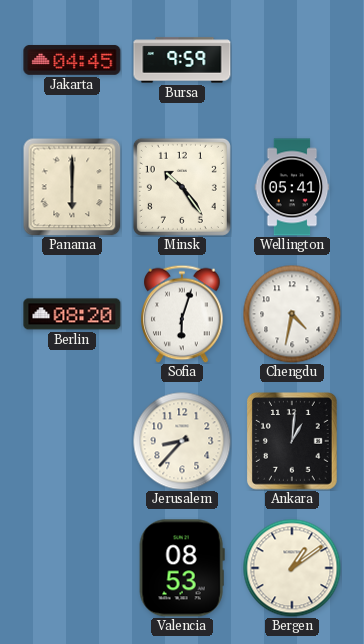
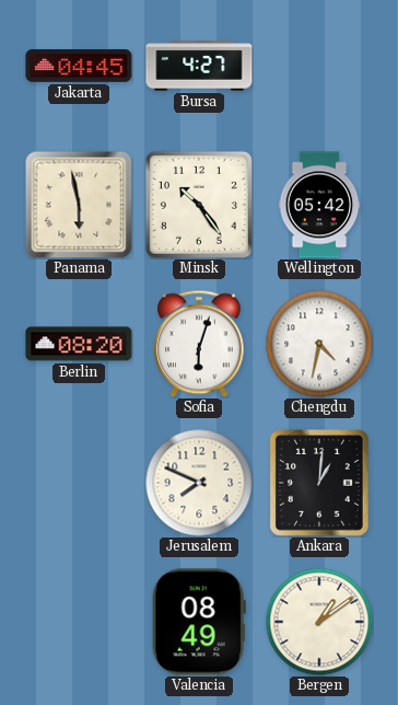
Bursa: 9:59 -> 4:27 (199, 66)
Panama: 6:00 -> 5:58 (79, 205)
Wellington: 05:41 -> 05:42 (319, 205)
Jerusalem: 8:37 -> 7:49 (199, 483)
Valencia: 08:53 -> 08:49 (199, 622)
